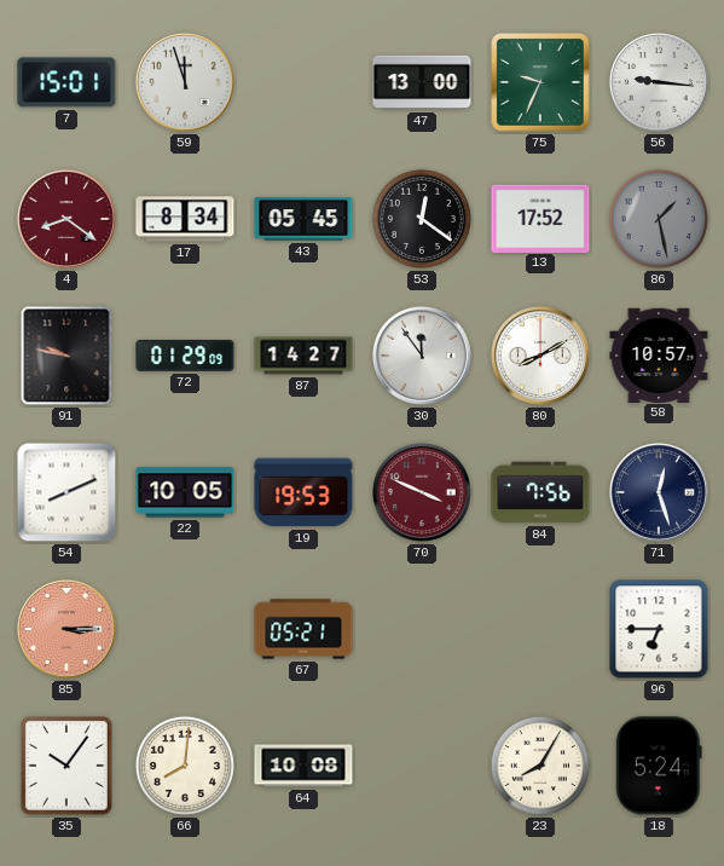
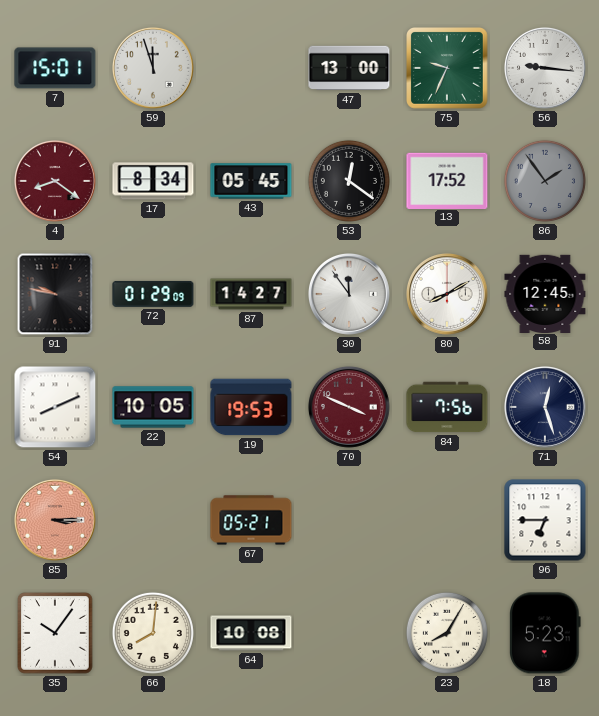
86: 1:28 -> 1:54 (545, 181)
58: 10:57 -> 12:45 (545, 293)
18: 5:24 -> 5:23 (546, 633)
